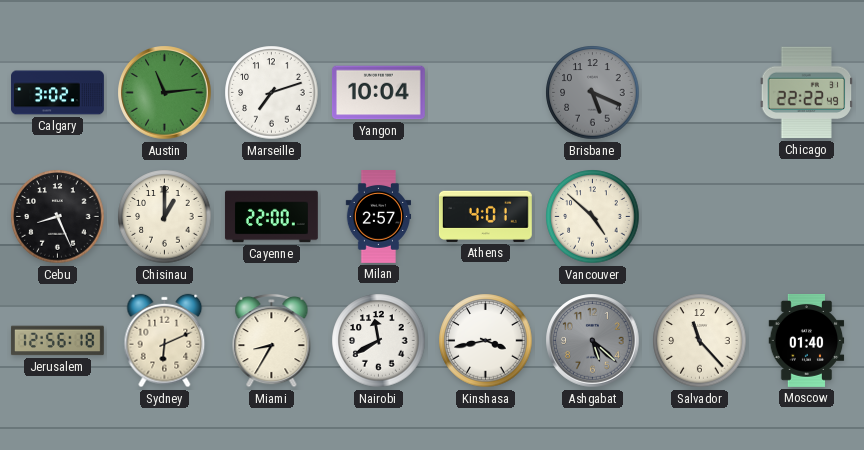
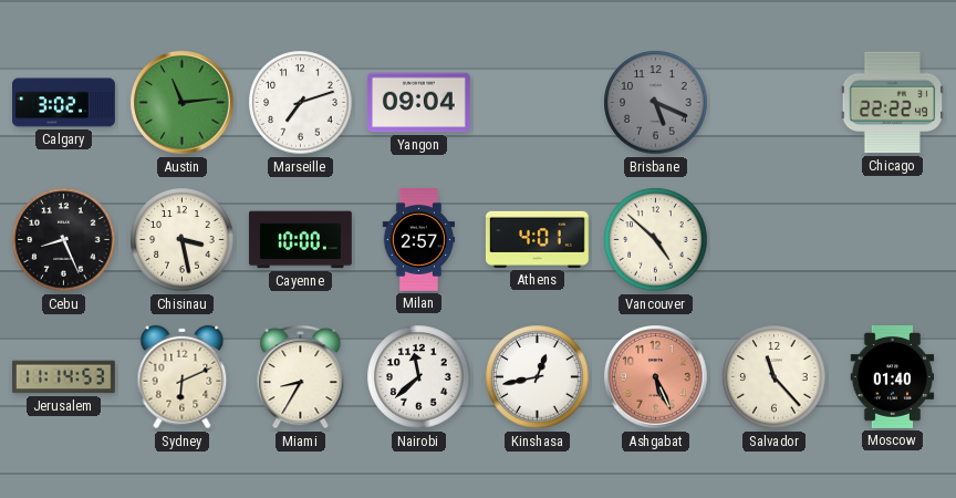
Yangon: 10:04 -> 09:04 (418, 103)
Chisinau: 1:00 -> 3:28 (183, 240)
Cayenne: 22:00 -> 10:00 (300, 240)
Jerusalem: 12:56 -> 11:14 (63, 377)
Nairobi: 11:40 -> 11:38 (419, 377)
Kinshasa: 3:43 -> 12:43 (538, 377)
Ashgabat: 5:22 -> 5:26 (656, 377)
Ashgabat dial: grey -> salmon (656, 377)
